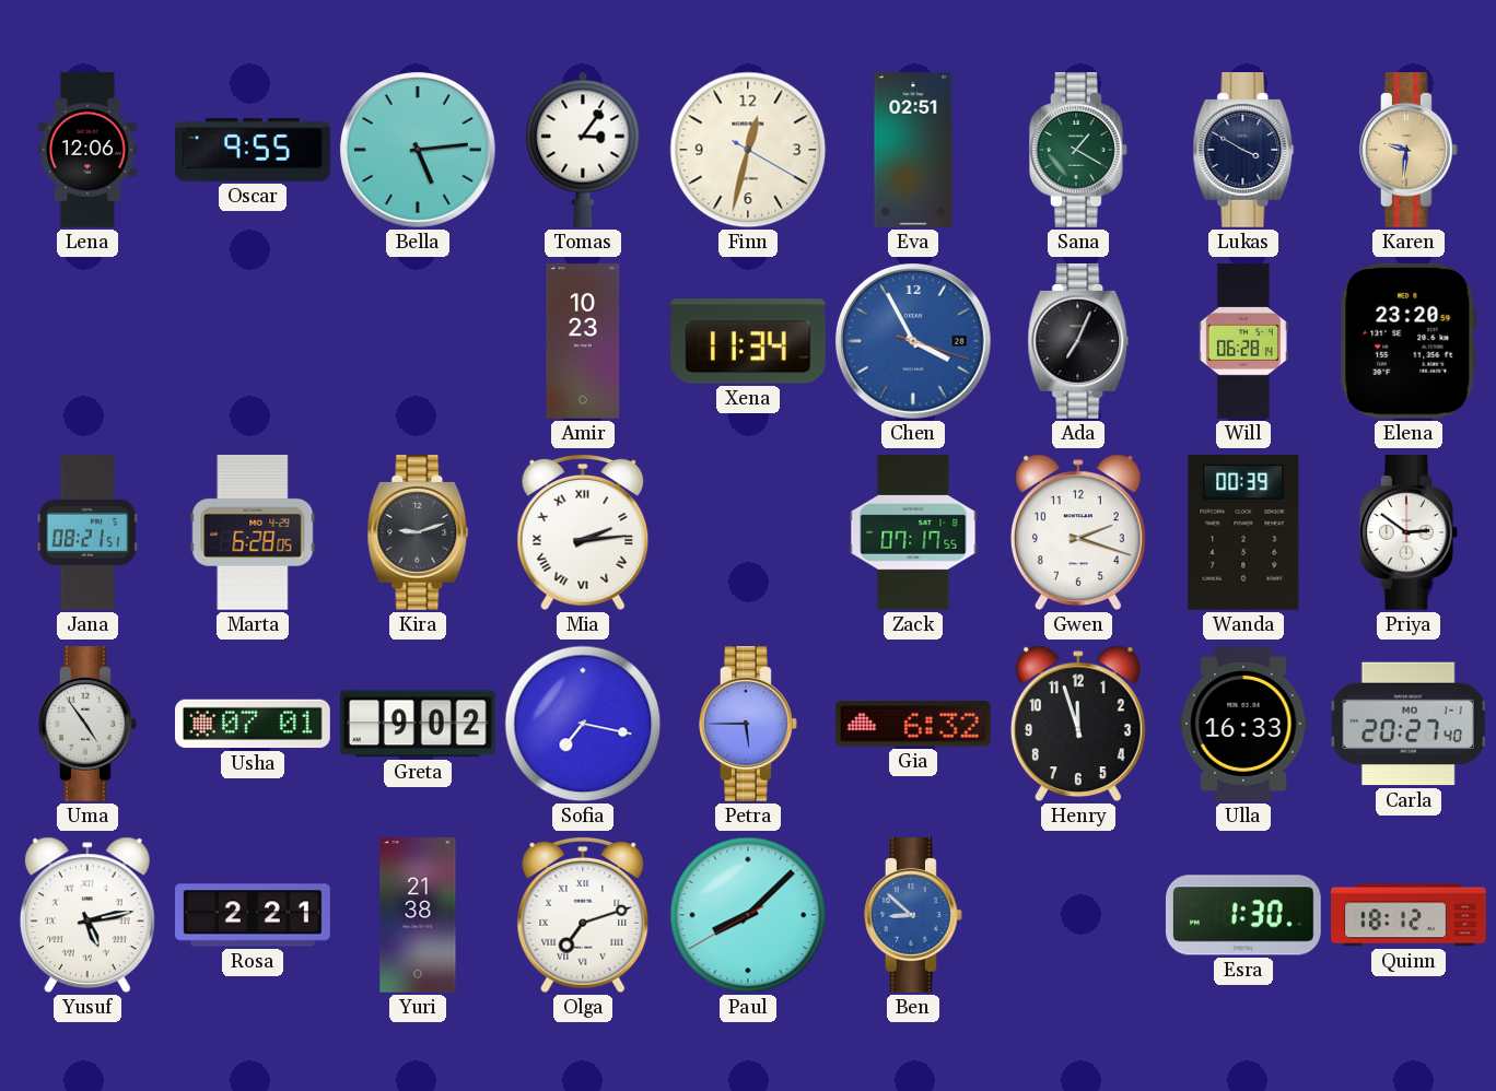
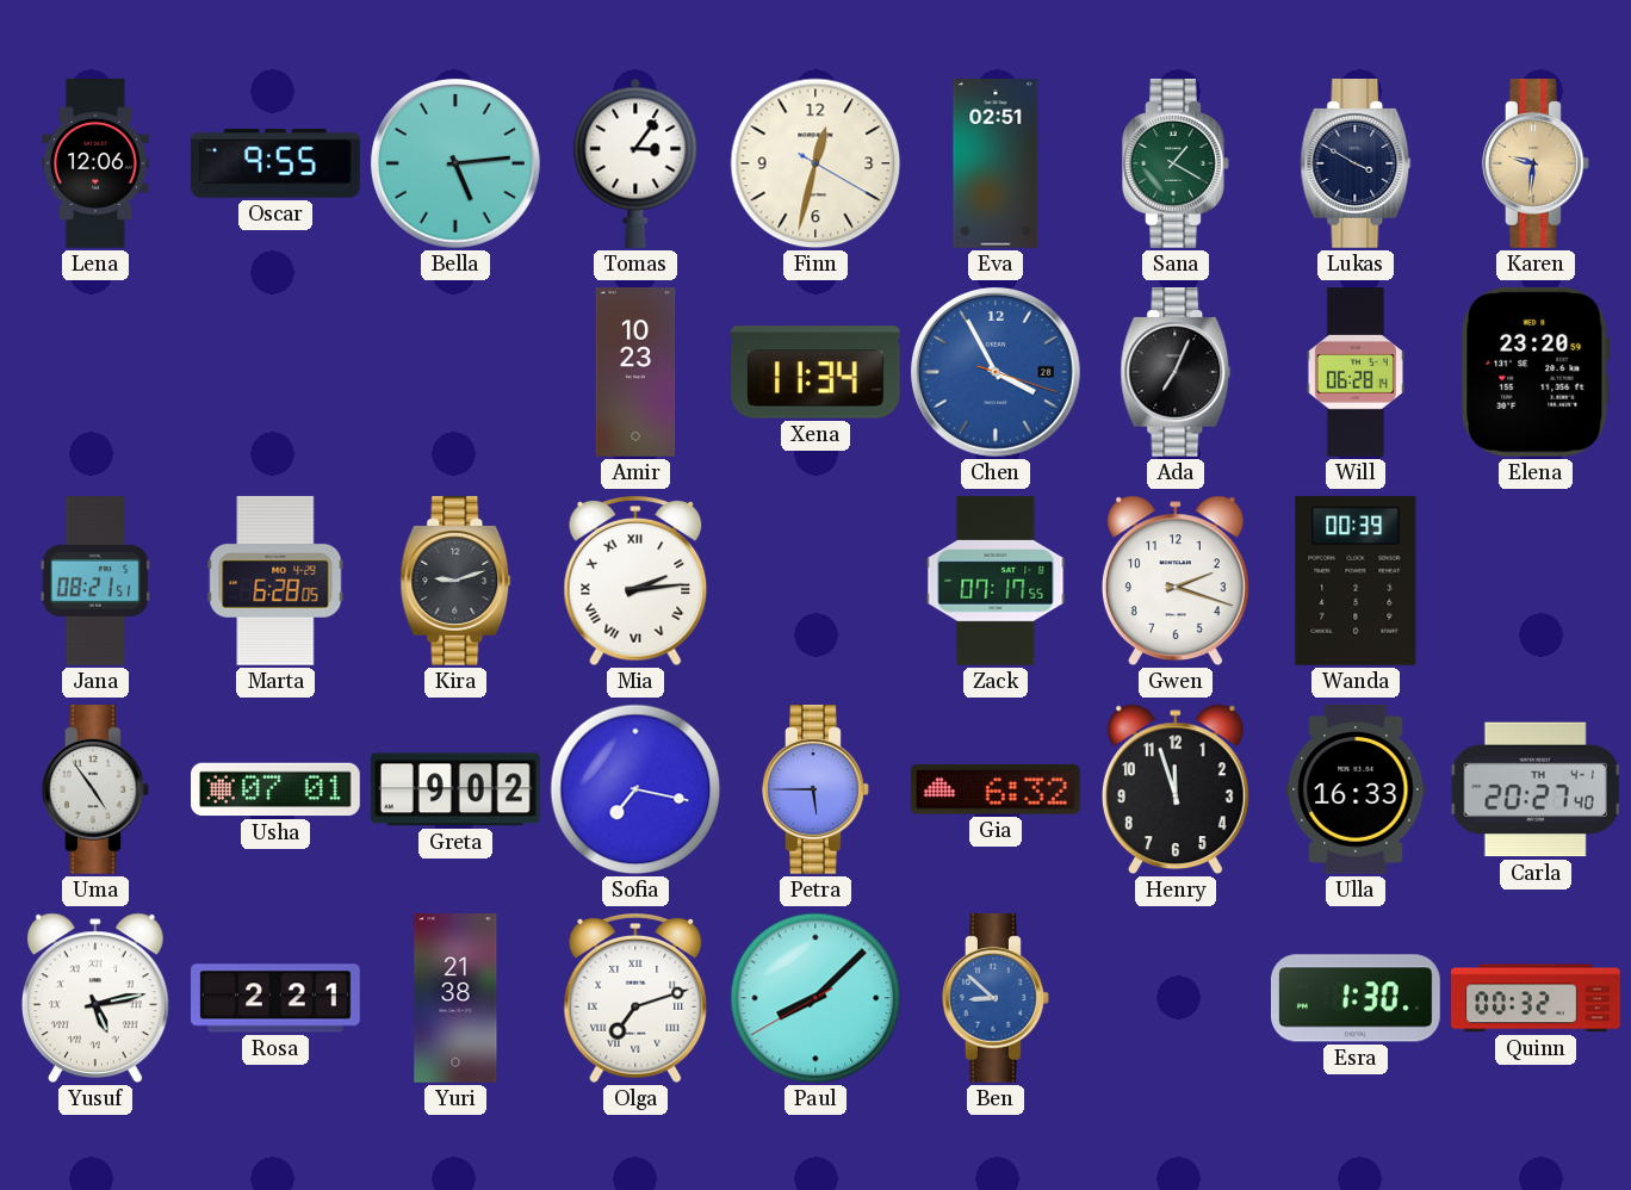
Priya: 2:51 -> none (1410, 533)
Carla date: MO 1-1 -> TH 4-1 (1536, 789)
Quinn: 18:12 -> 00:32 (1537, 998)
